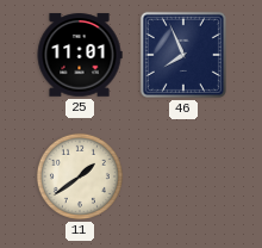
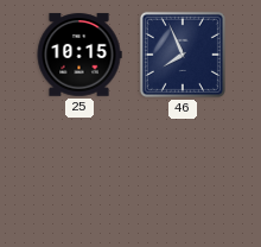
25: 11:01 -> 10:15 (79, 55)
11: 1:39 -> none (80, 176)
